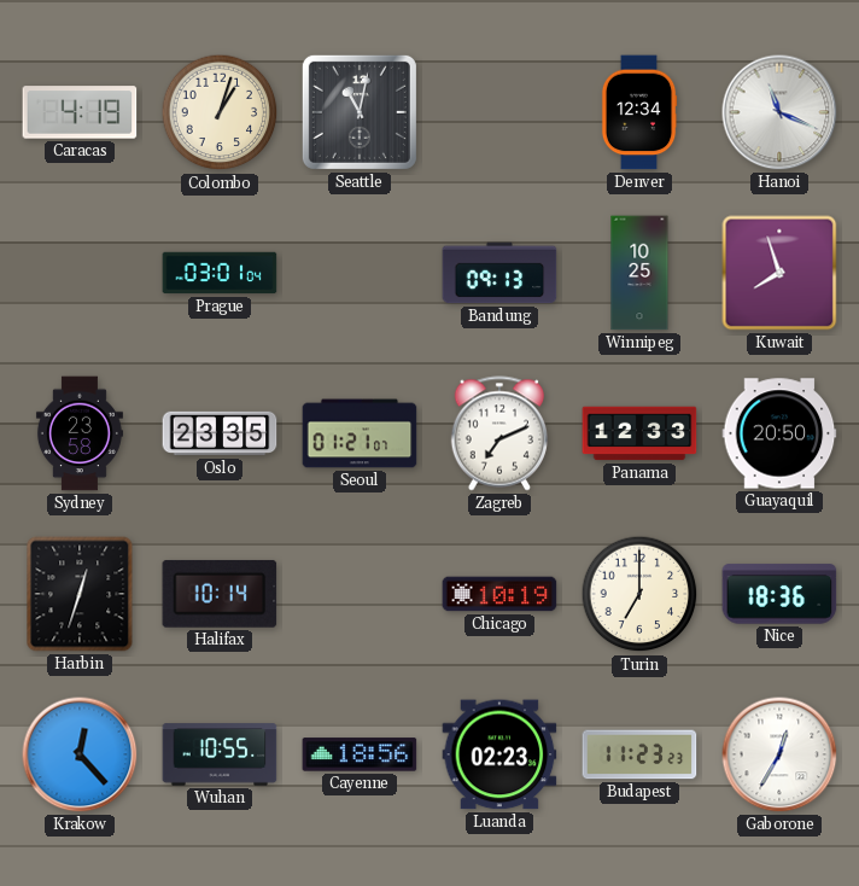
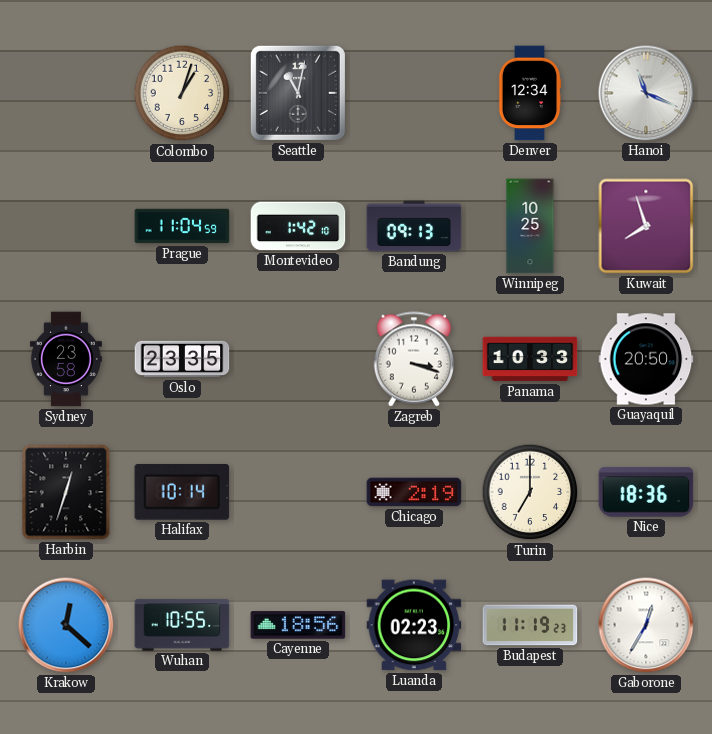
Caracas: 4:19 -> none (80, 112)
Prague: 03:01 -> 11:04 (182, 226)
Montevideo: none -> 1:42 (298, 226)
Seoul: 01:21 -> none (360, 433)
Zagreb: 7:11 -> 3:18 (413, 359)
Panama: 12:33 -> 10:33 (530, 359)
Chicago: 10:19 -> 2:19 (414, 492)
Krakow: 12:23 -> 12:22 (66, 625)
Budapest: 11:23 -> 11:19 (530, 625)
